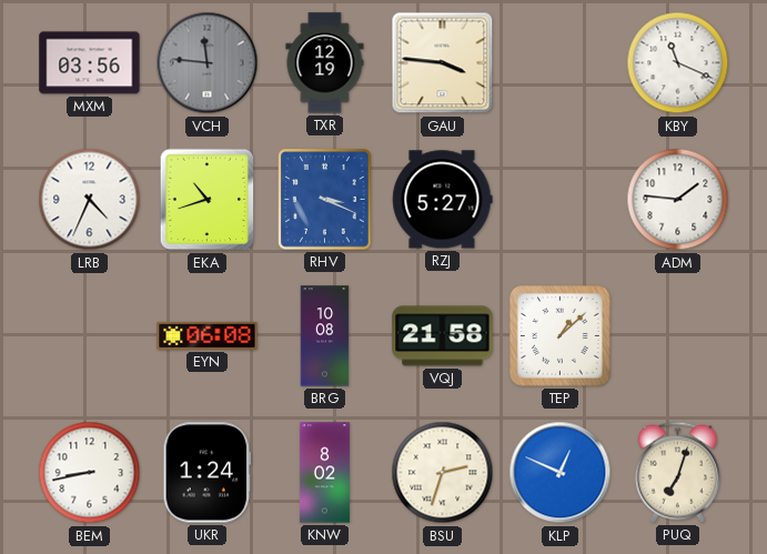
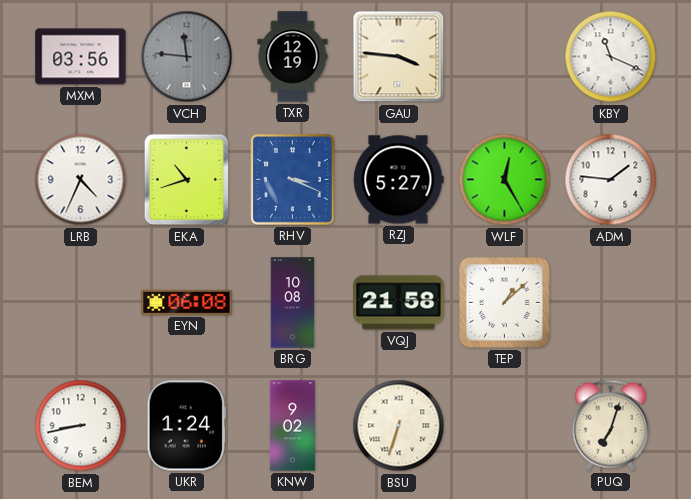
WLF: none -> 12:25 (505, 180)
KNW: 8:02 -> 9:02 (292, 426)
BSU: 2:33 -> 6:33 (399, 426)
KLP: 12:49 -> none (561, 473)
